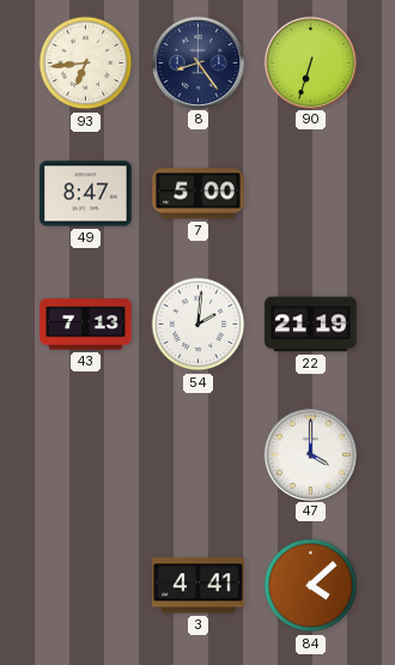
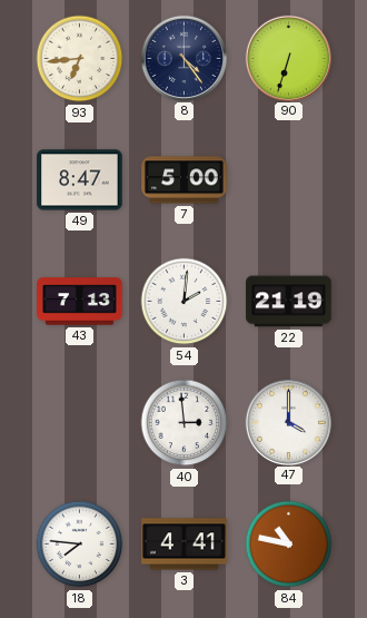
8: 8:24 -> 4:24 (183, 58)
40: none -> 2:59 (185, 423)
18: none -> 7:46 (80, 545)
84: 4:08 -> 10:47 (289, 545)
